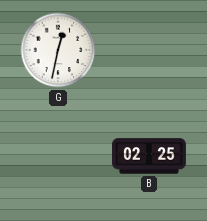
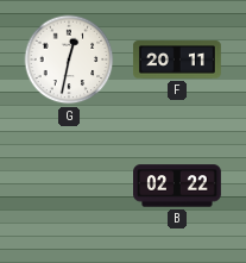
F: none -> 20:11 (177, 60)
B: 02:25 -> 02:22 (178, 186)
